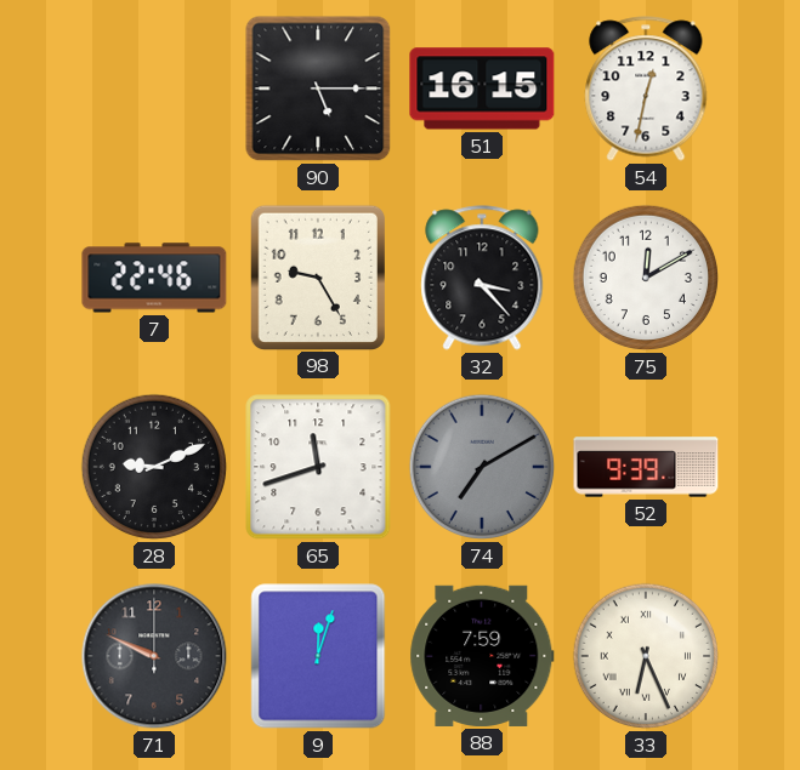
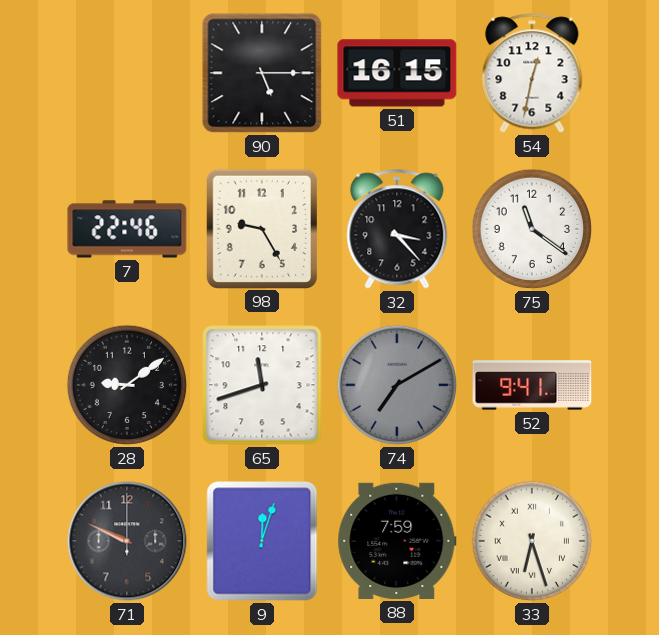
75: 12:10 -> 11:21 (532, 229)
28: 9:11 -> 9:09 (127, 385)
52: 9:39 -> 9:41 (532, 385)
33: 6:26 -> 6:27 (532, 541)
